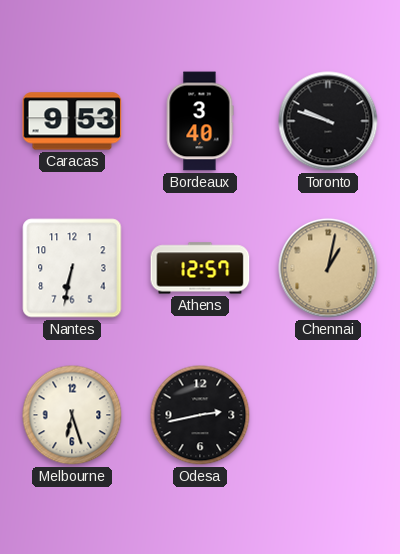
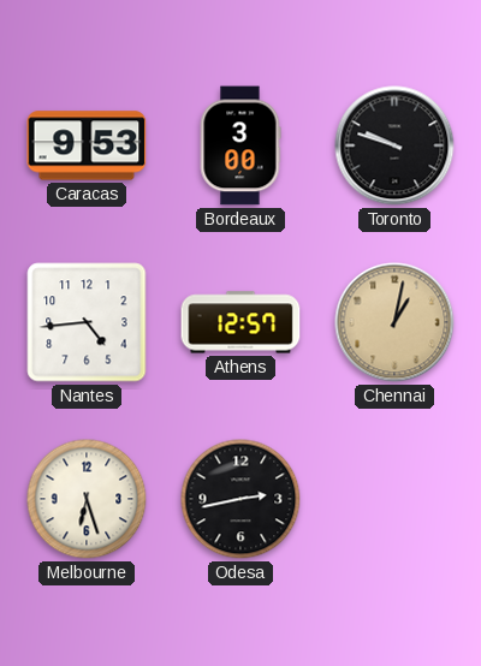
Bordeaux: 3:40 -> 3:00 (240, 145)
Nantes: 6:32 -> 4:44 (87, 322)
